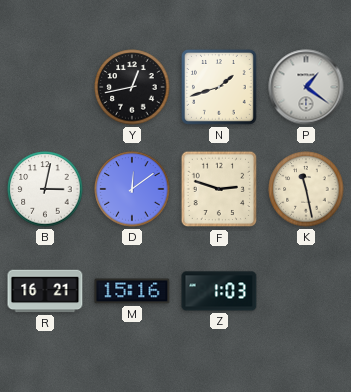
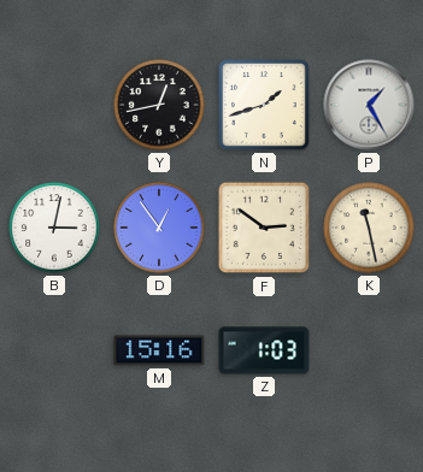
P: 1:21 -> 1:25 (369, 105)
D: 12:09 -> 12:54 (159, 228)
F: 2:48 -> 2:51 (264, 228)
R: 16:21 -> none (45, 291)
